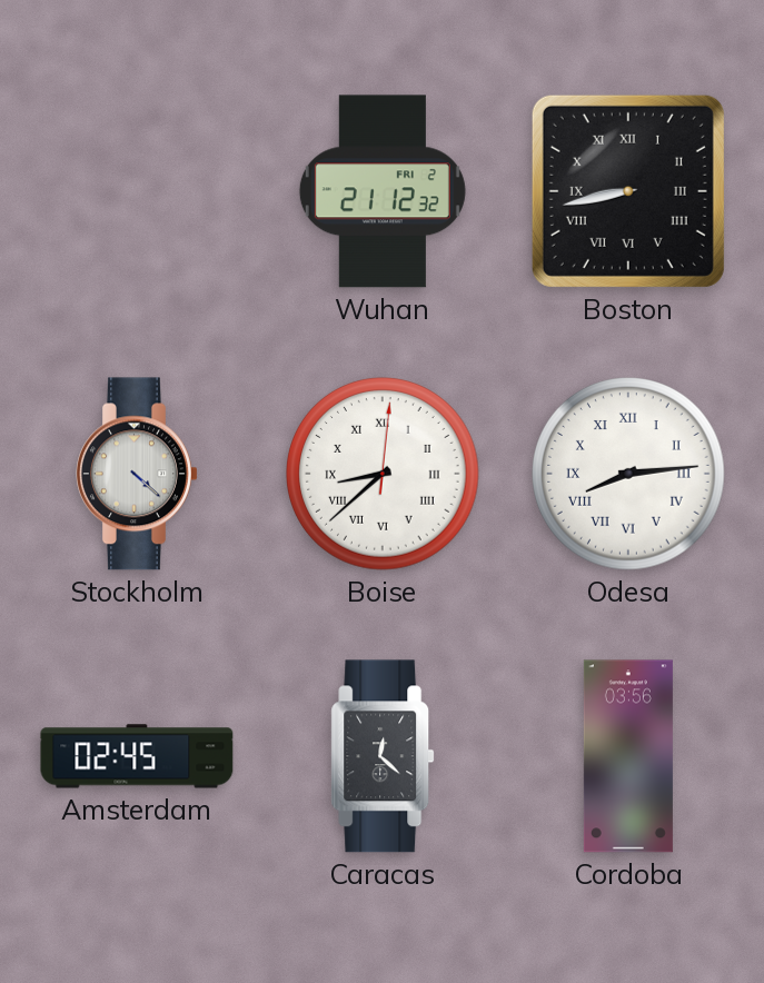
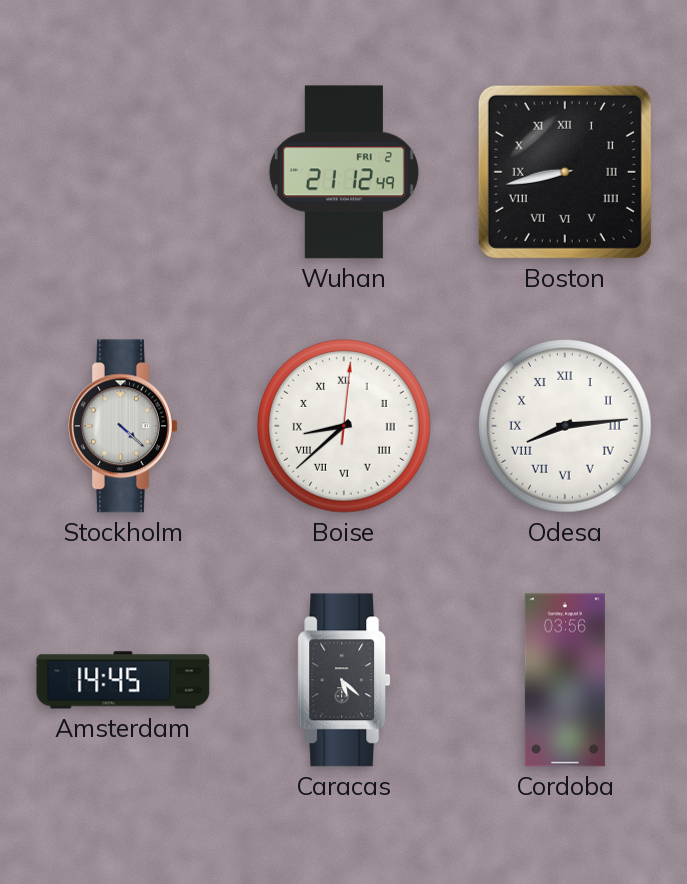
Wuhan: 21:12:32 -> 21:12:49 (344, 172)
Amsterdam: 02:45 -> 14:45 (123, 680)
Caracas: 12:22 -> 5:22 (344, 680)
